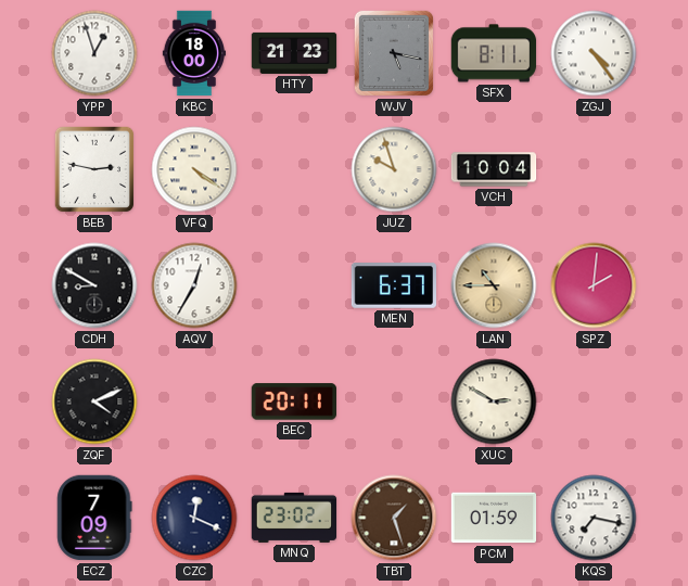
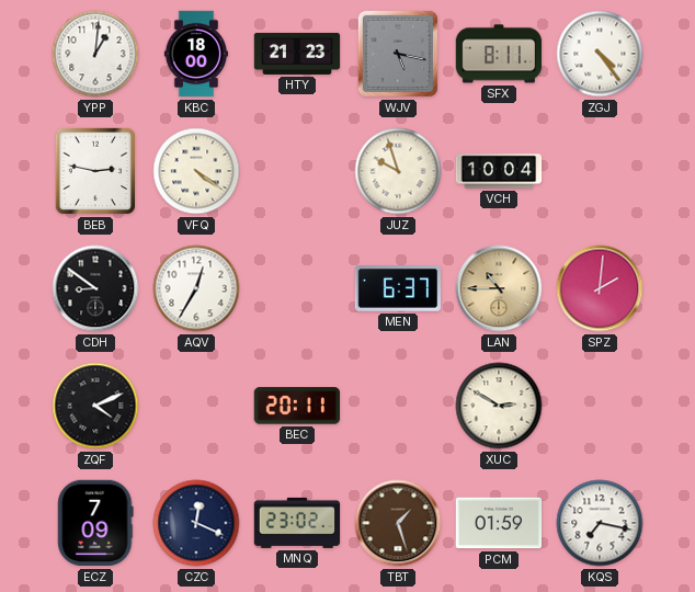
YPP: 12:57 -> 1:01 (95, 54)
CDH: 8:50 -> 8:51 (95, 288)
